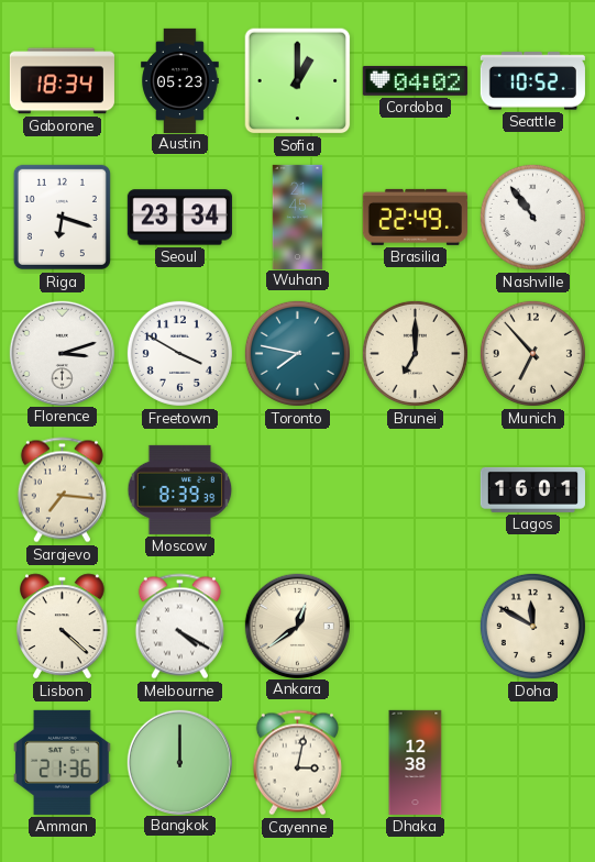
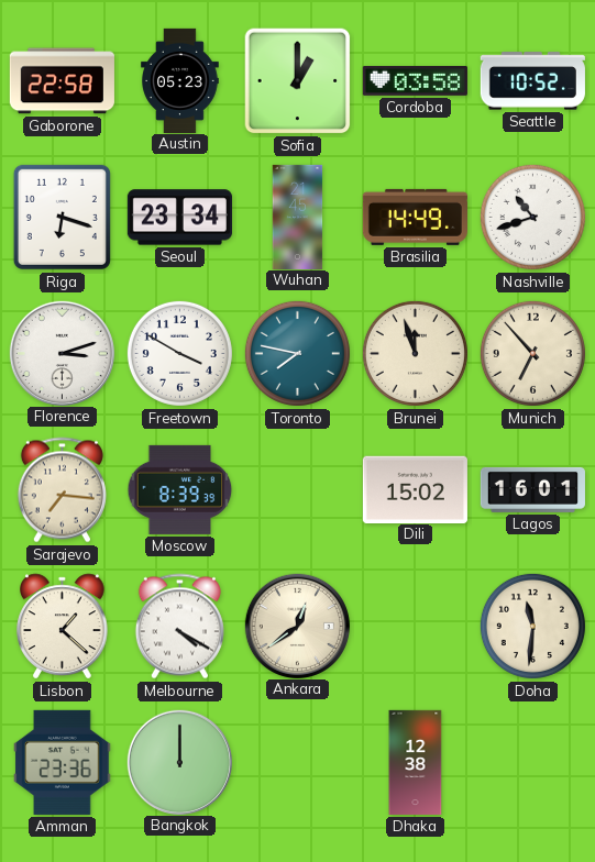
Gaborone: 18:34 -> 22:58 (62, 81)
Cordoba: 04:02 -> 03:58 (415, 80)
Brasilia: 22:49 -> 14:49 (415, 217)
Nashville: 10:54 -> 10:42 (532, 217)
Brunei: 7:00 -> 11:57 (415, 353)
Dili: none -> 15:02 (415, 489)
Lisbon: 4:22 -> 1:22 (63, 627)
Doha: 11:50 -> 11:31 (532, 626)
Amman: 21:36 -> 23:36 (63, 762)
Cayenne: 3:02 -> none (297, 763)
